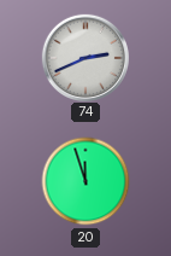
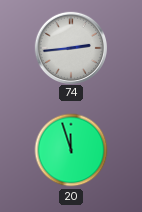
74: 2:41 -> 2:44 (70, 47)
